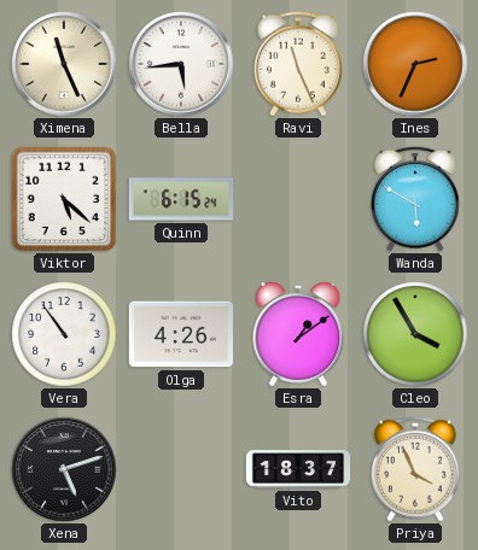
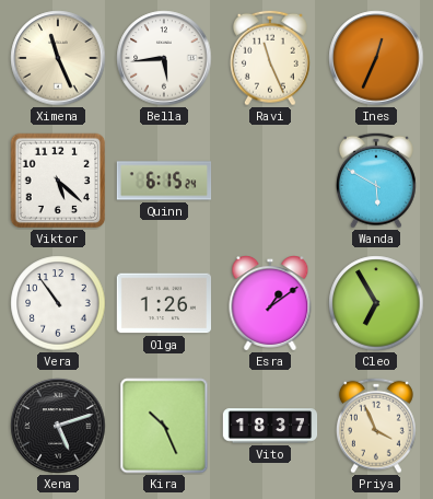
Ines: 2:34 -> 12:34 (376, 58)
Olga: 4:26 -> 1:26 (163, 303)
Cleo: 3:55 -> 6:55 (376, 303)
Kira: none -> 10:26 (164, 426)
